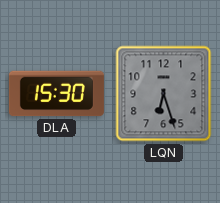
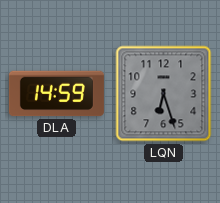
DLA: 15:30 -> 14:59 (56, 94)
